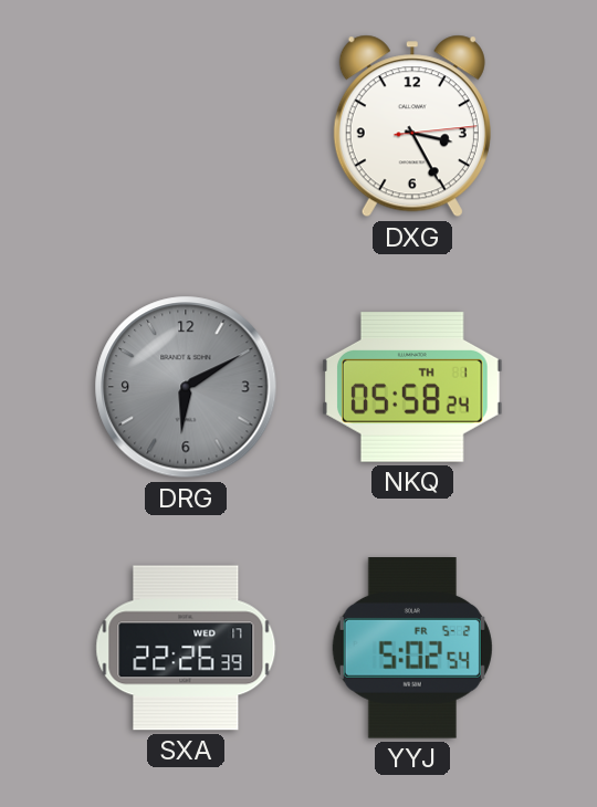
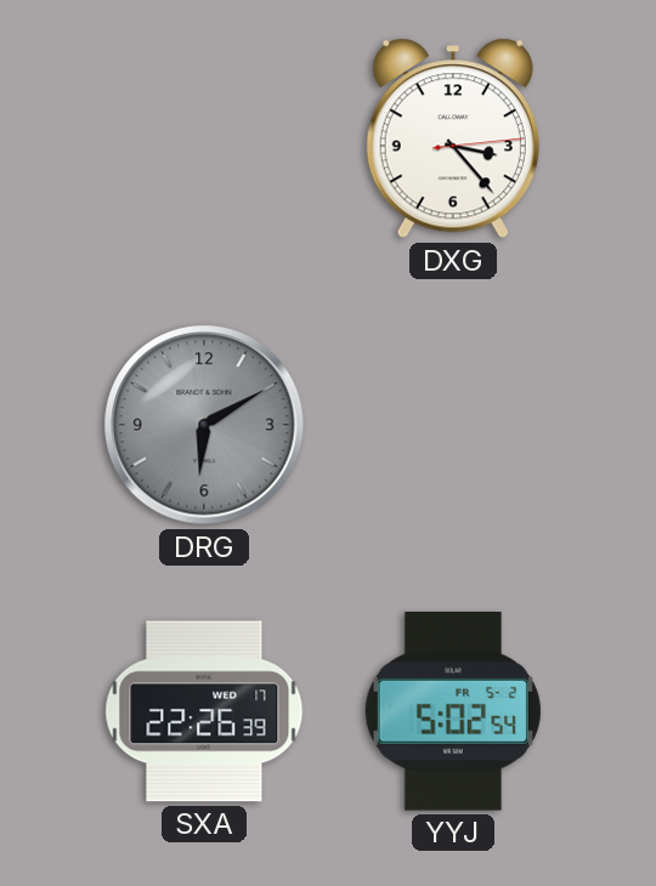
DXG: 3:25 -> 3:23 (453, 138)
NKQ: 05:58 -> none (413, 387)
